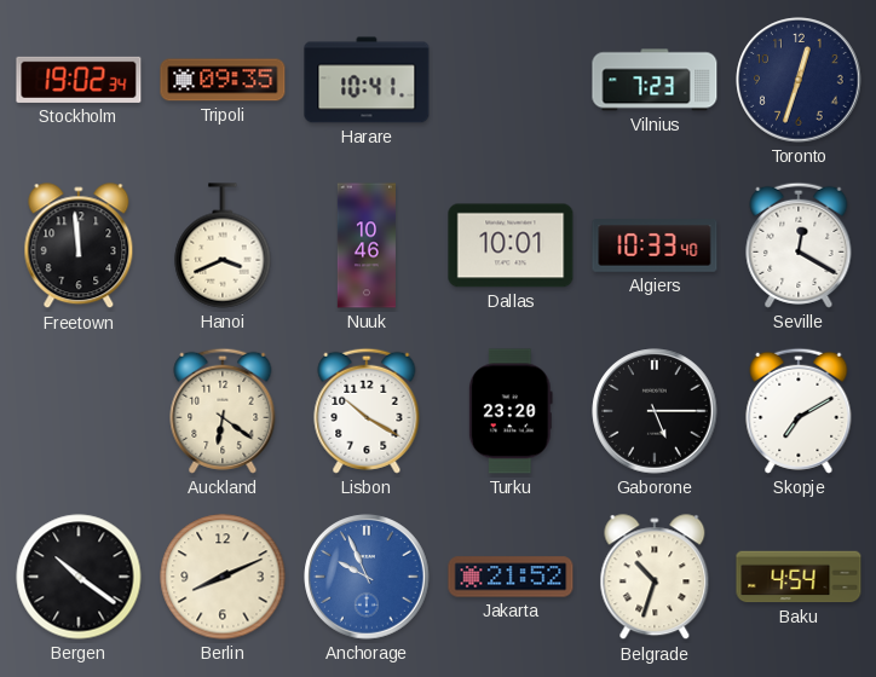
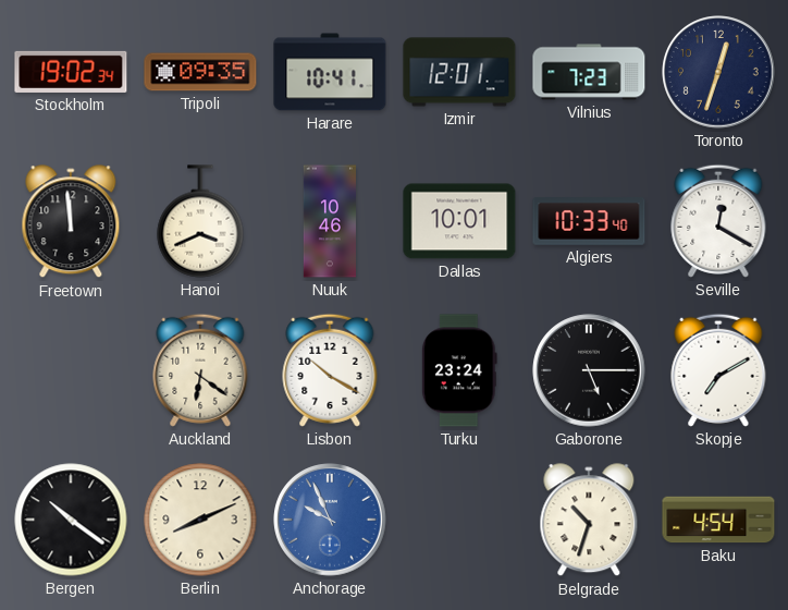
Izmir: none -> 12:01 (459, 72)
Turku: 23:20 -> 23:24 (459, 370)
Jakarta: 21:52 -> none (511, 577)
